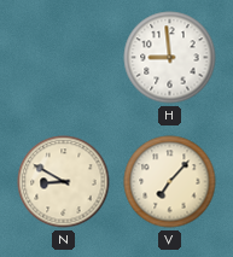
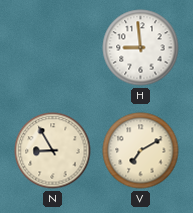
N: 8:50 -> 8:55 (53, 151)
V: 7:07 -> 7:10 (141, 151)
